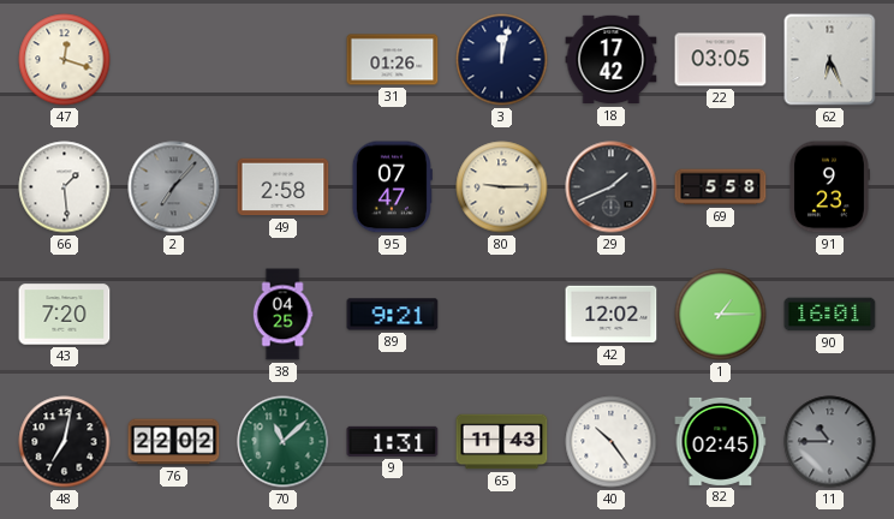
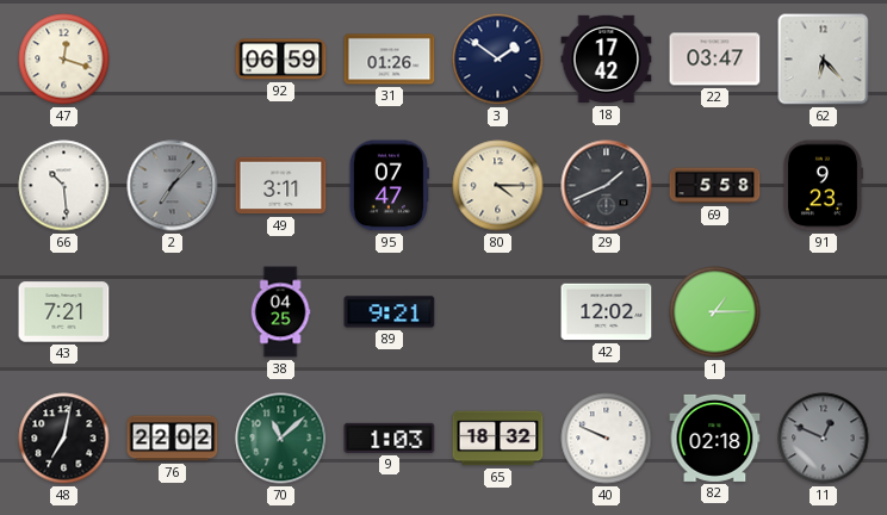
92: none -> 06:59 (281, 60)
3: 12:02 -> 1:51 (498, 60)
22: 03:05 -> 03:47 (715, 60)
62: 6:26 -> 6:23 (824, 60)
66: 1:29 -> 10:29 (64, 186)
49: 2:58 -> 3:11 (281, 186)
80: 9:15 -> 4:15 (498, 186)
43: 7:20 -> 7:21 (64, 312)
90: 16:01 -> none (830, 315)
9: 1:31 -> 1:03 (390, 438)
65: 11:43 -> 18:32 (498, 439)
40: 10:24 -> 9:49 (607, 439)
82: 02:45 -> 02:18 (715, 438)
11: 10:45 -> 12:49 (824, 439)
